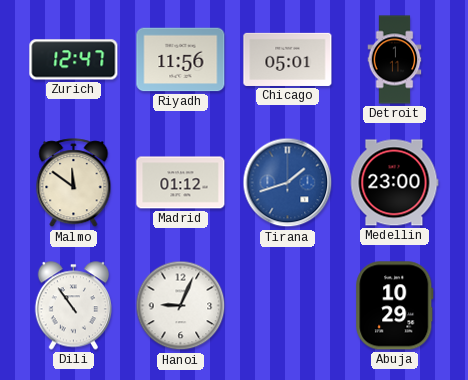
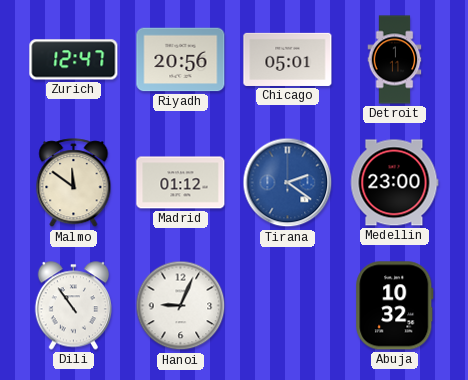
Riyadh: 11:56 -> 20:56 (181, 60)
Tirana: 1:42 -> 2:21 (288, 183)
Abuja: 10:29 -> 10:32 (395, 306)
